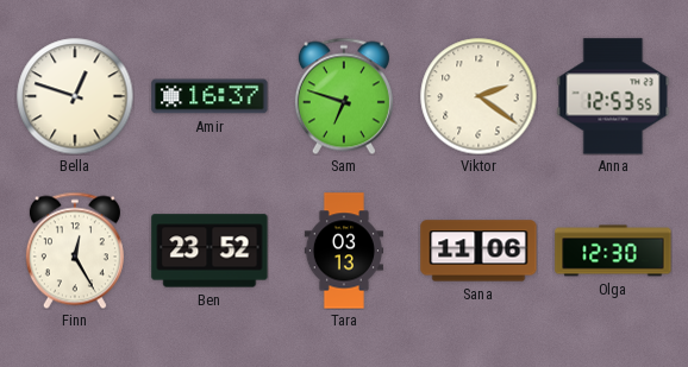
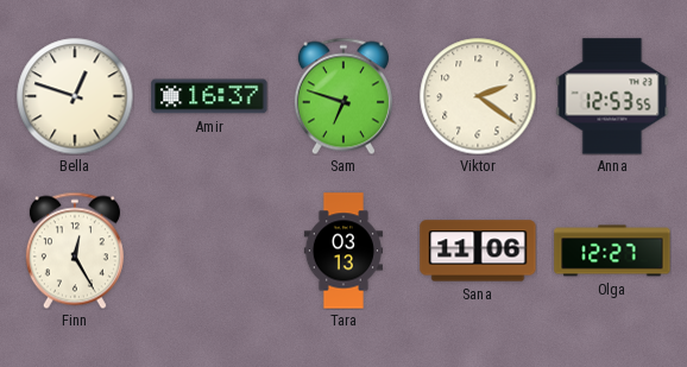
Ben: 23:52 -> none (209, 251)
Olga: 12:30 -> 12:27 (612, 251)
